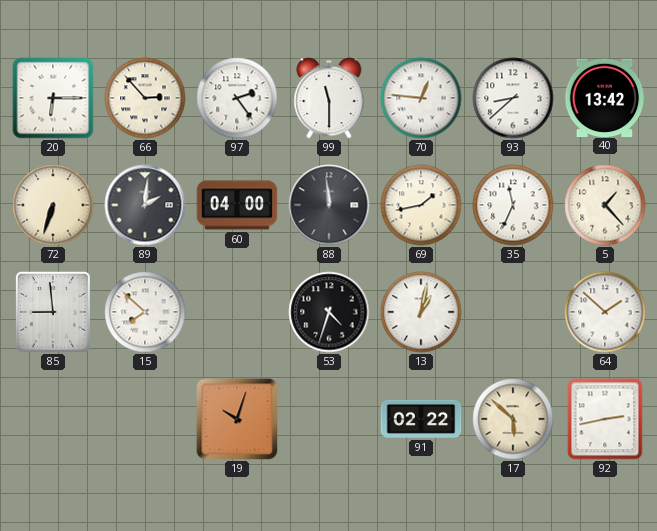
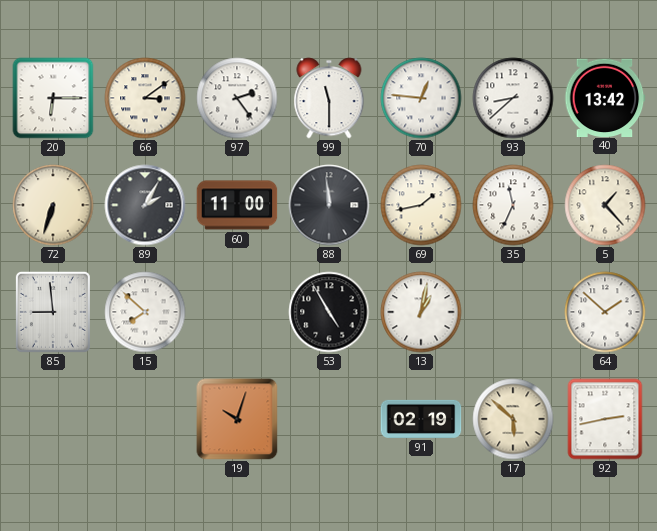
66: 2:53 -> 3:09 (145, 98)
89: 2:01 -> 2:05 (145, 205)
60: 04:00 -> 11:00 (237, 205)
53: 4:33 -> 4:55 (329, 312)
91: 02:22 -> 02:19 (421, 419)
